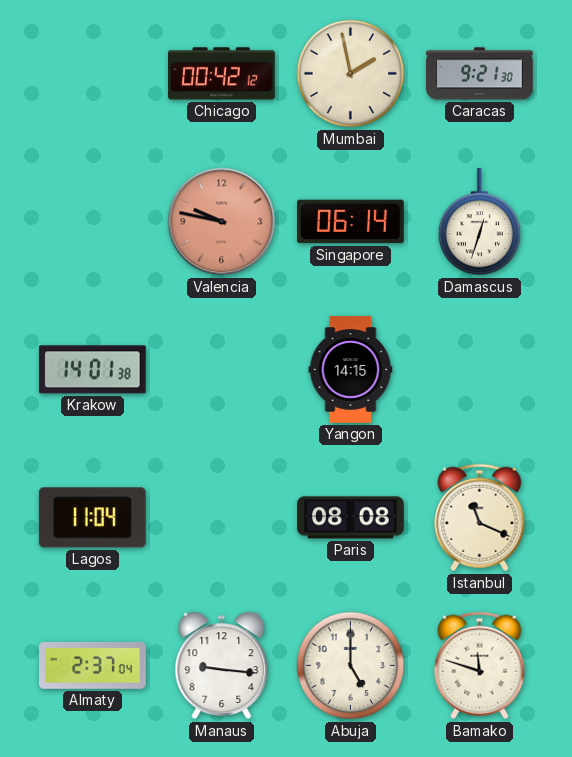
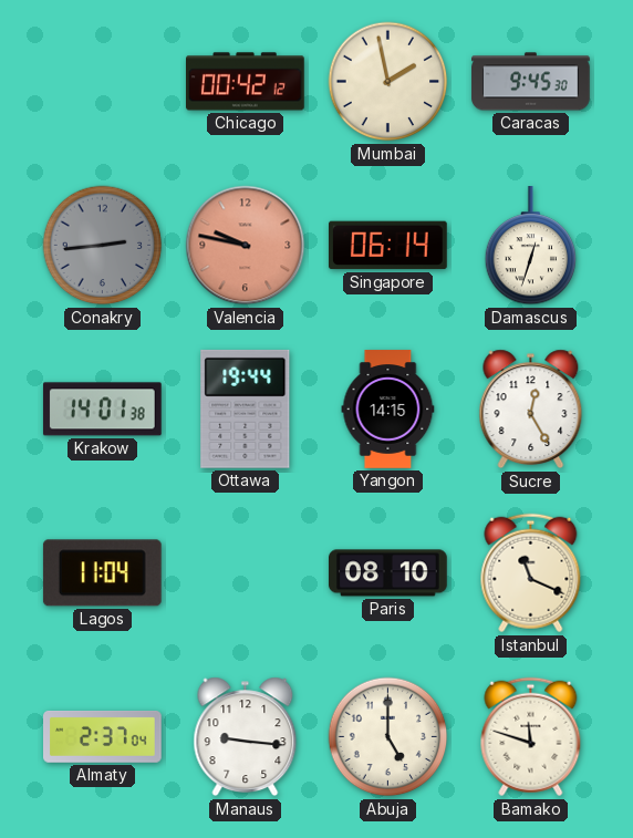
Caracas: 9:21 -> 9:45 (531, 82)
Conakry: none -> 2:44 (103, 246)
Ottawa: none -> 19:44 (246, 408)
Sucre: none -> 12:25 (531, 410)
Paris: 08:08 -> 08:10 (388, 573)
